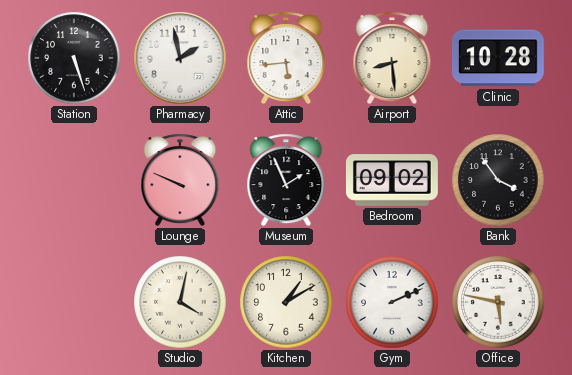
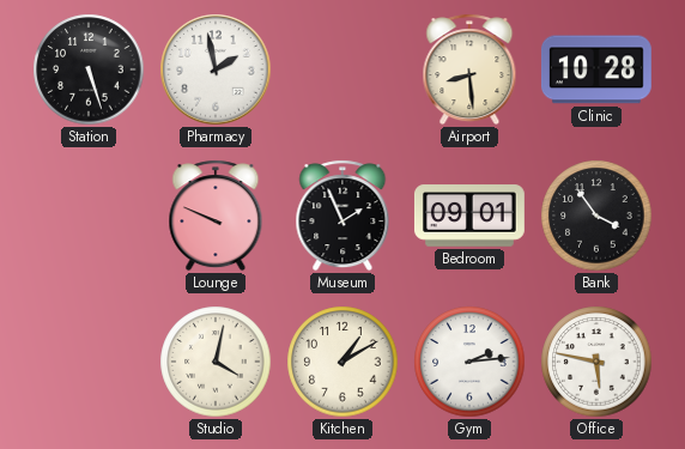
Attic: 5:44 -> none (286, 58)
Bedroom: 09:02 -> 09:01 (469, 216)
Gym: 2:11 -> 2:14 (469, 362)
